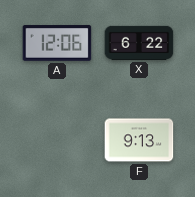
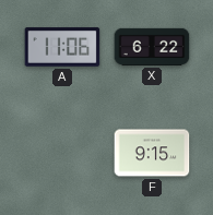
A: 12:06 -> 11:06 (62, 47)
F: 9:13 -> 9:15 (152, 153)
